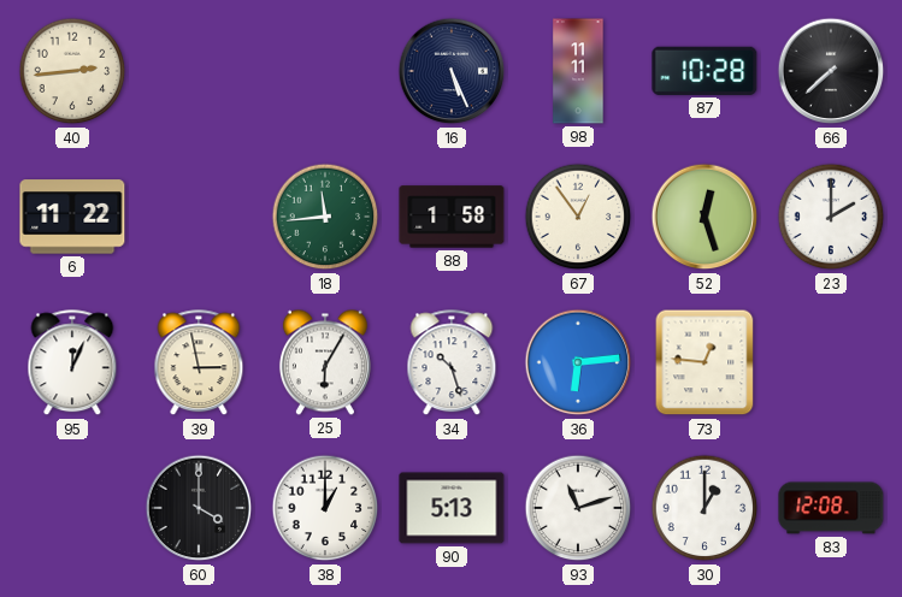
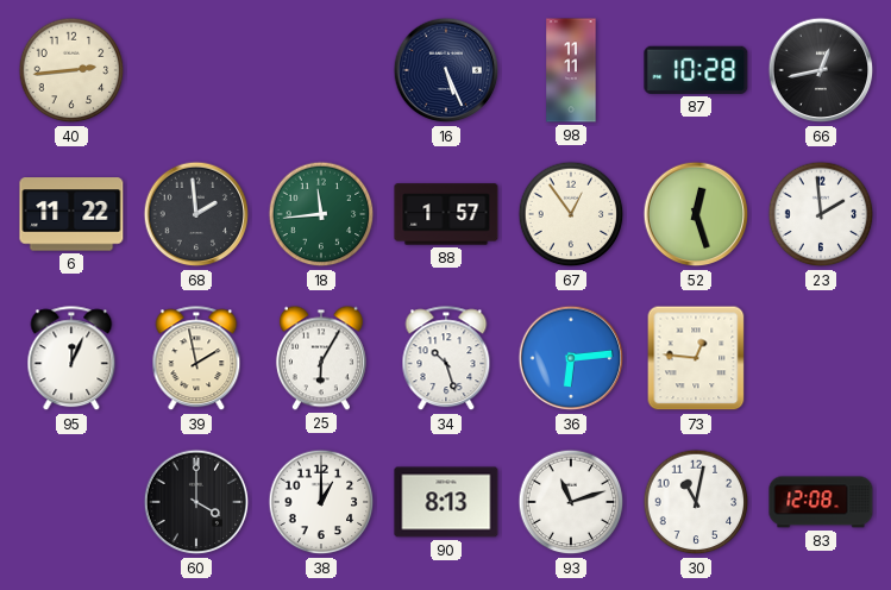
66: 7:38 -> 12:43 (821, 70)
68: none -> 1:59 (196, 214)
88: 1:58 -> 1:57 (446, 214)
23: 2:00 -> 1:59 (821, 214)
39: 2:58 -> 1:58 (196, 359)
90: 5:13 -> 8:13 (446, 502)
30: 1:00 -> 11:02 (696, 502)
